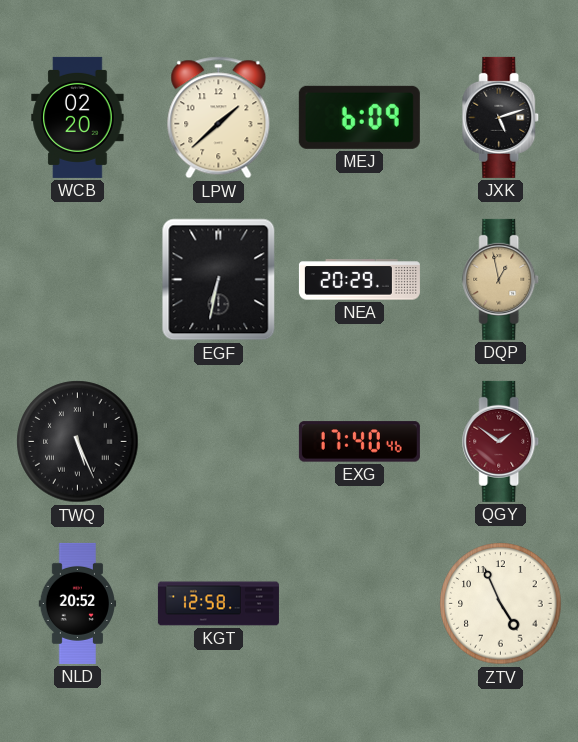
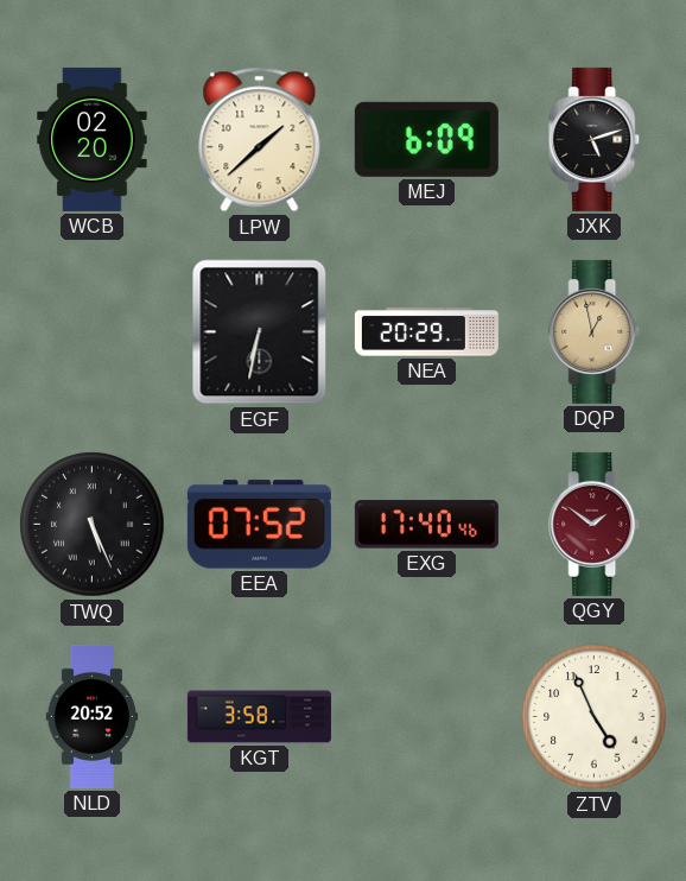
EEA: none -> 07:52 (259, 525)
KGT: 12:58 -> 3:58 (259, 717)
